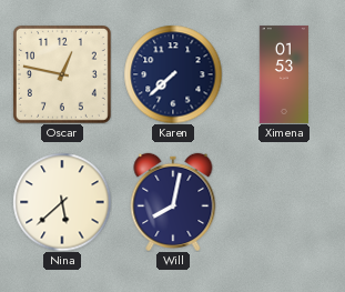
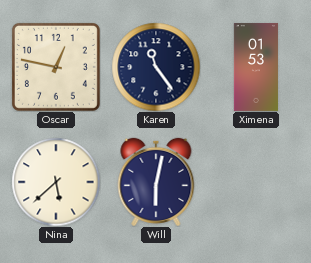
Karen: 7:38 -> 11:24 (156, 67)
Will: 8:02 -> 6:02 (156, 182)
